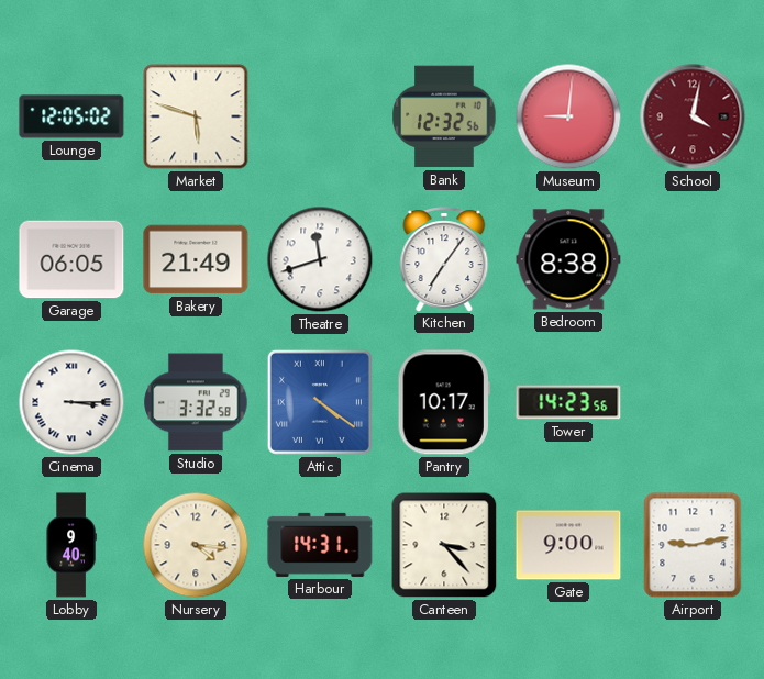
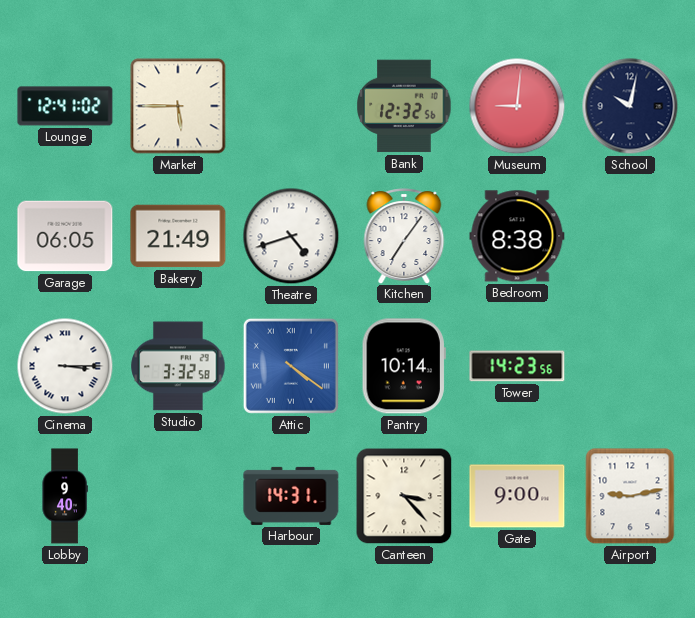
Lounge: 12:05 -> 12:41 (65, 106)
Market: 5:48 -> 5:45 (178, 106)
School: 4:02 -> 10:02 (630, 106)
School dial: burgundy -> navy (630, 106)
Theatre: 11:42 -> 4:42 (291, 236)
Pantry: 10:17 -> 10:14 (404, 366)
Nursery: 4:16 -> none (196, 545)
